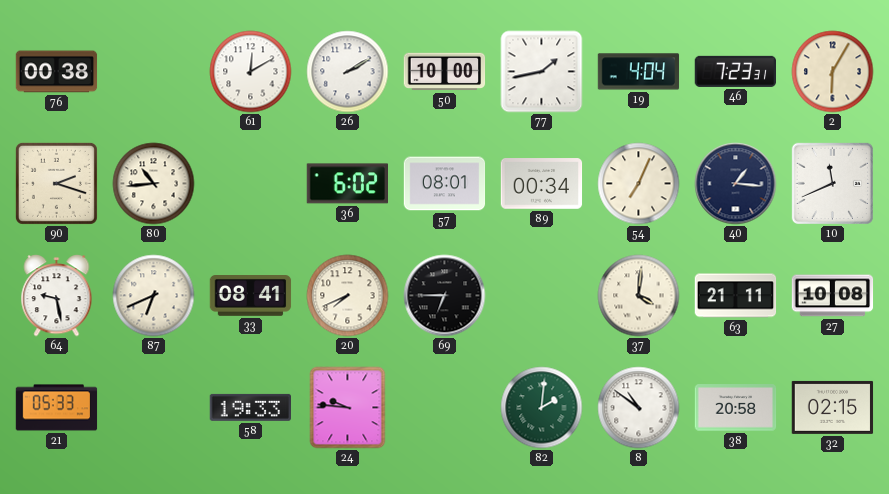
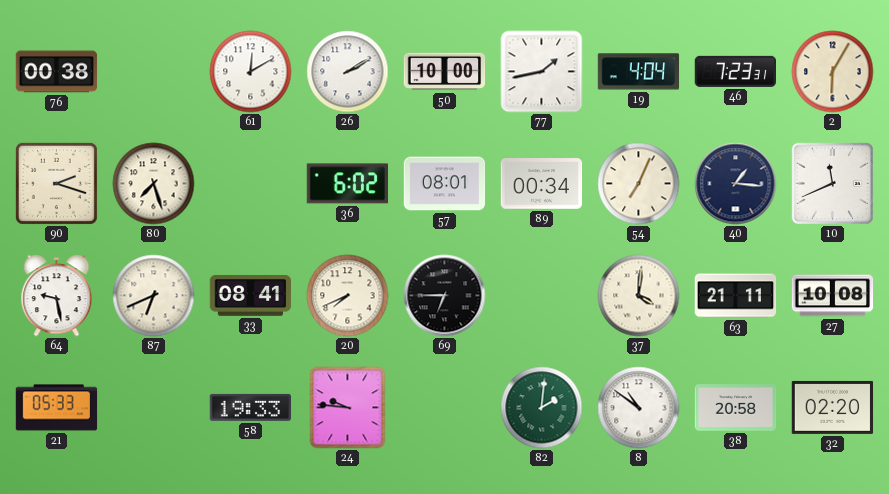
80: 10:44 -> 7:27 (154, 184)
32: 02:15 -> 02:20 (833, 407)
